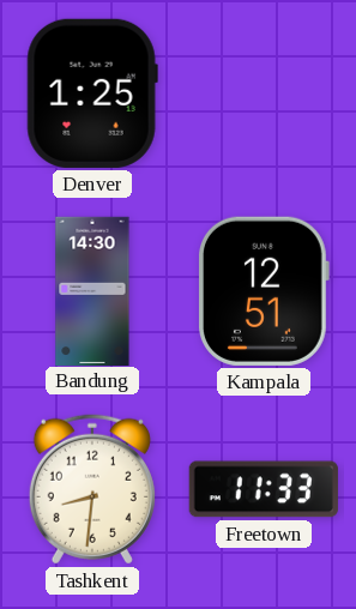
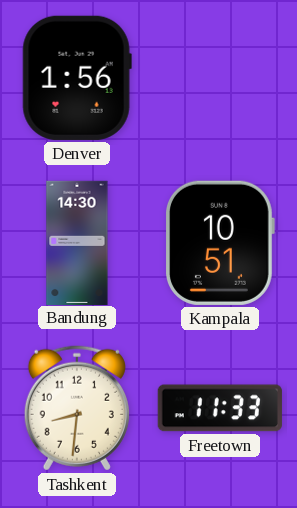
Denver: 1:25 -> 1:56 (77, 78)
Kampala: 12:51 -> 10:51 (220, 243)
